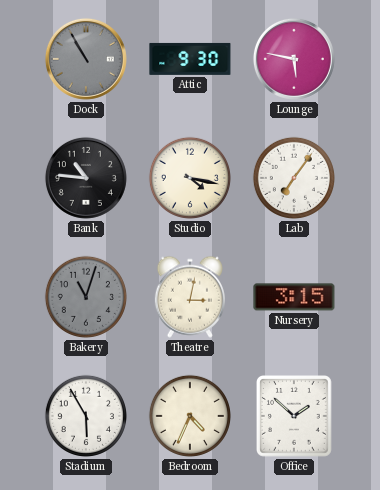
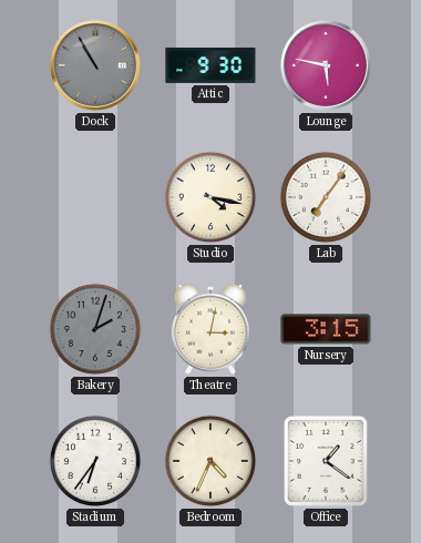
Bank: 10:46 -> none (86, 178)
Bakery: 11:03 -> 2:03 (95, 329)
Stadium: 5:55 -> 6:36 (95, 461)
Office: 1:52 -> 1:21 (327, 462)
